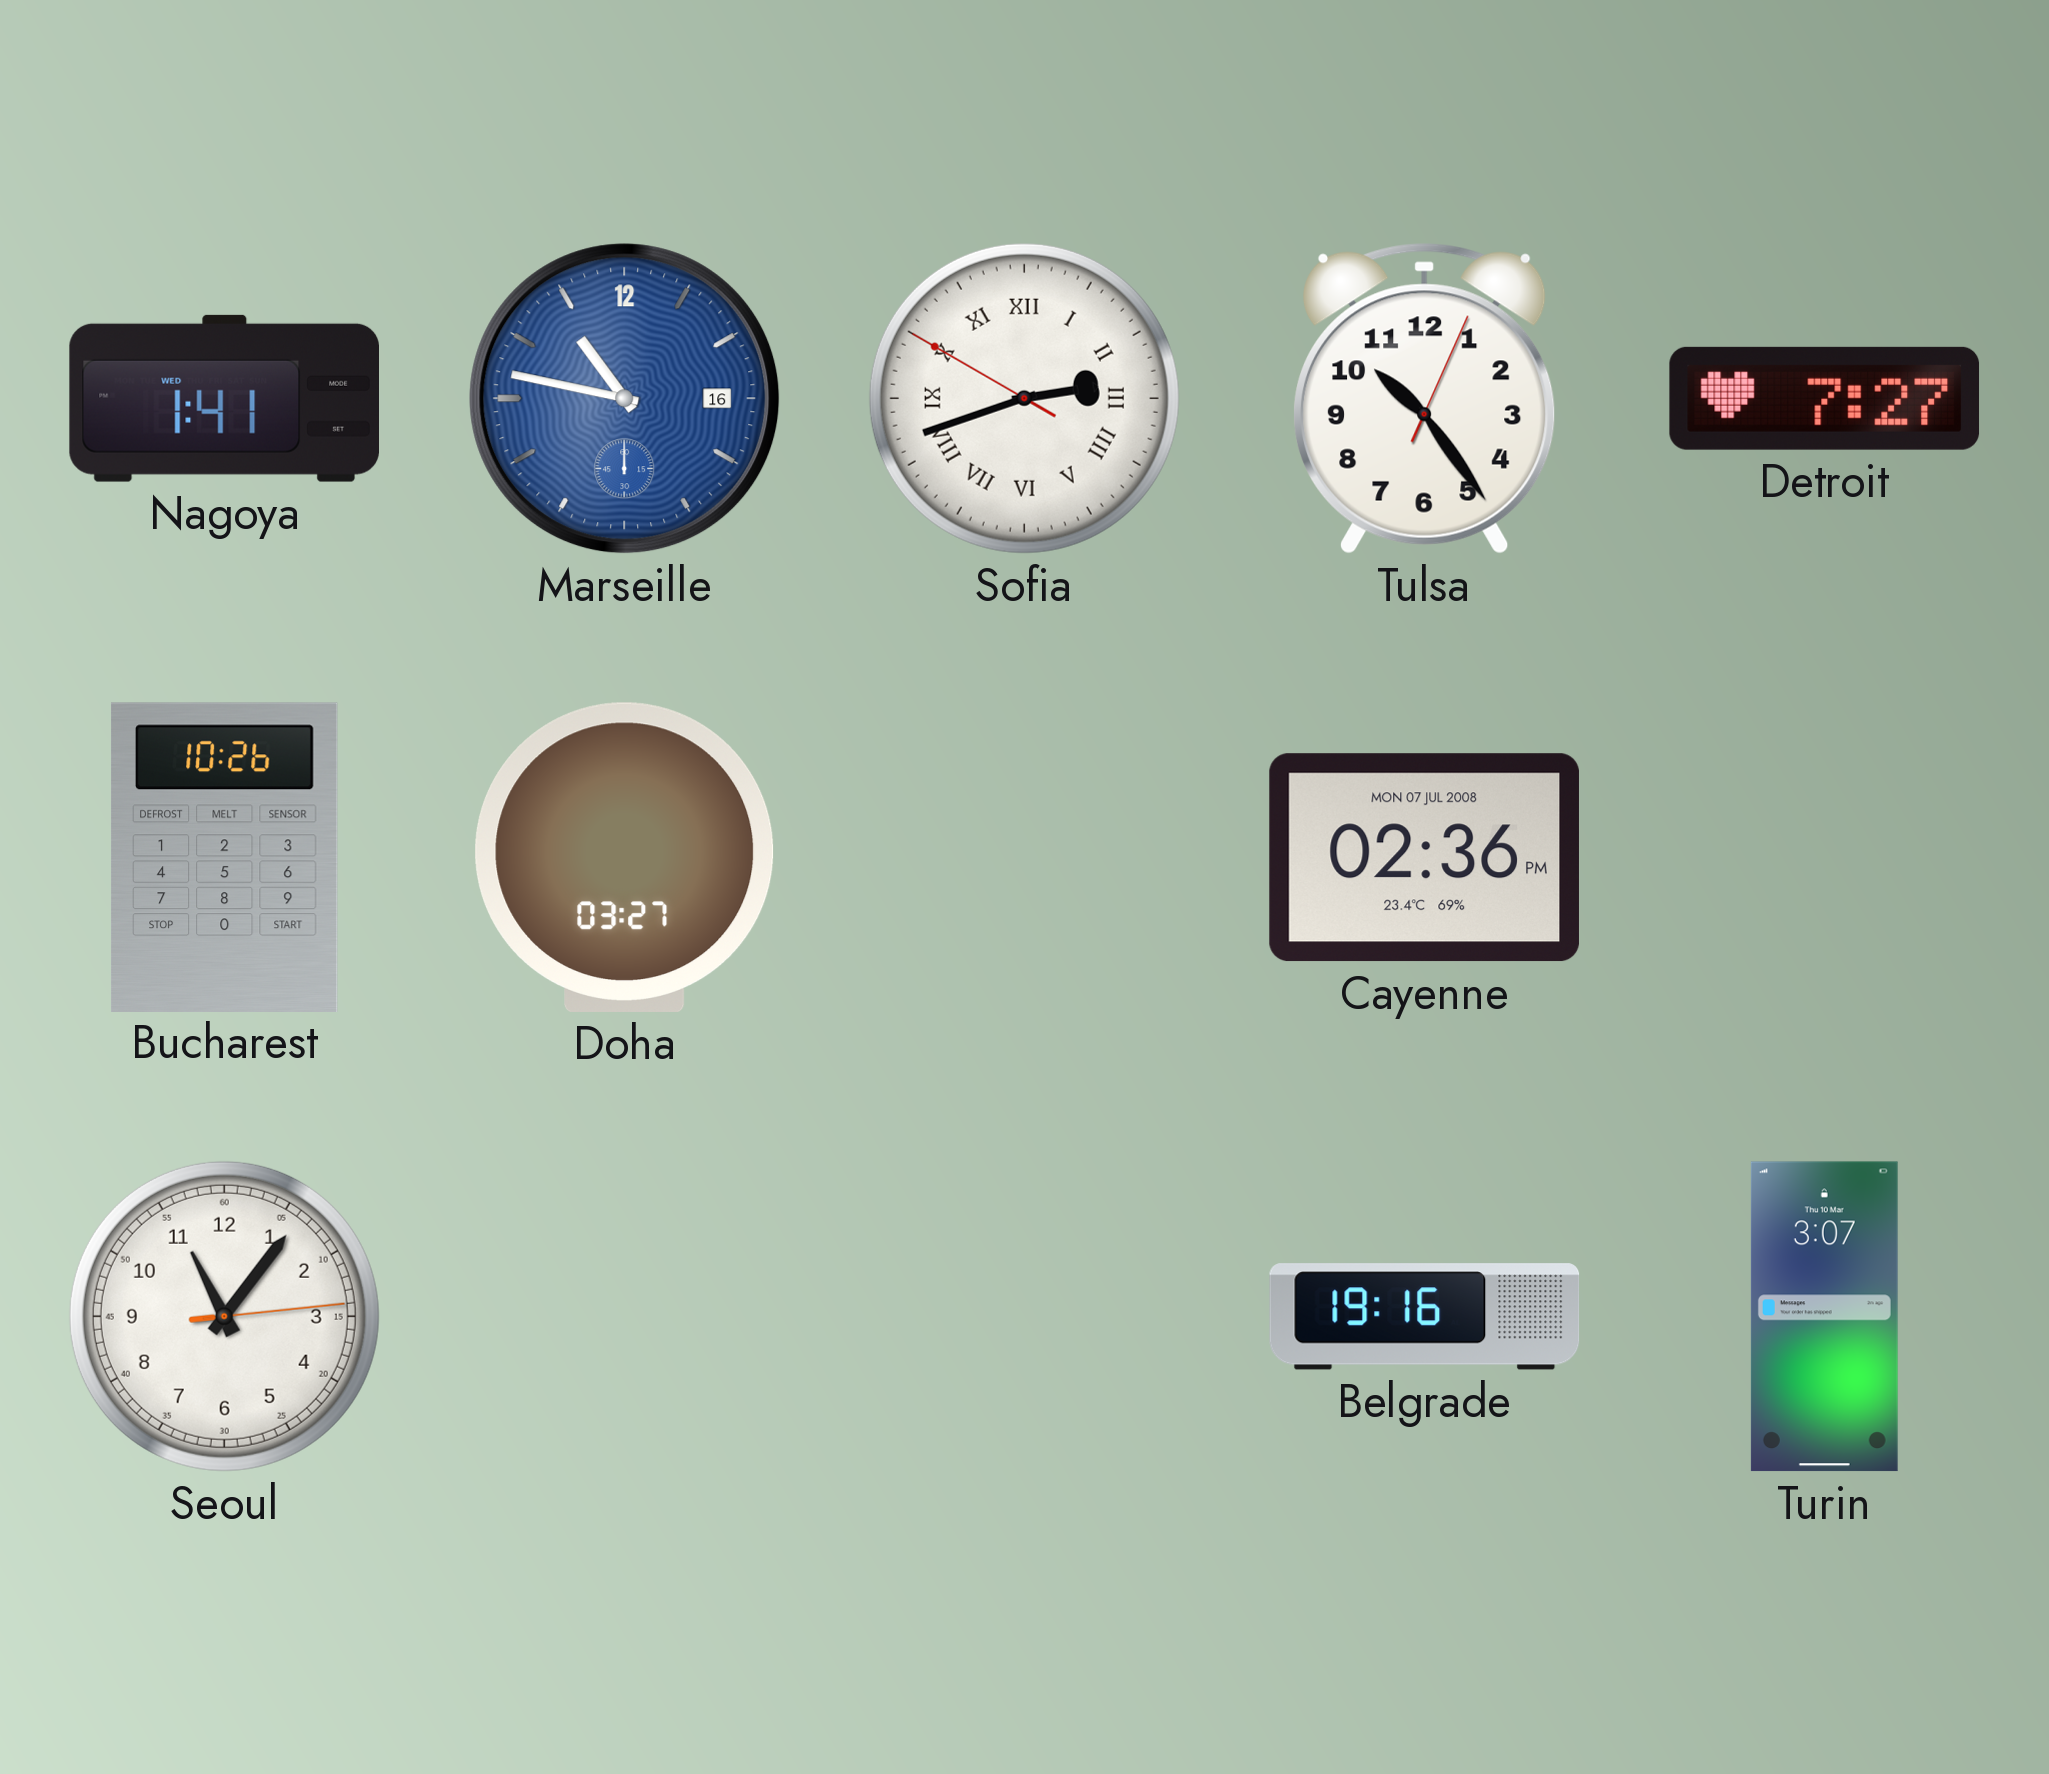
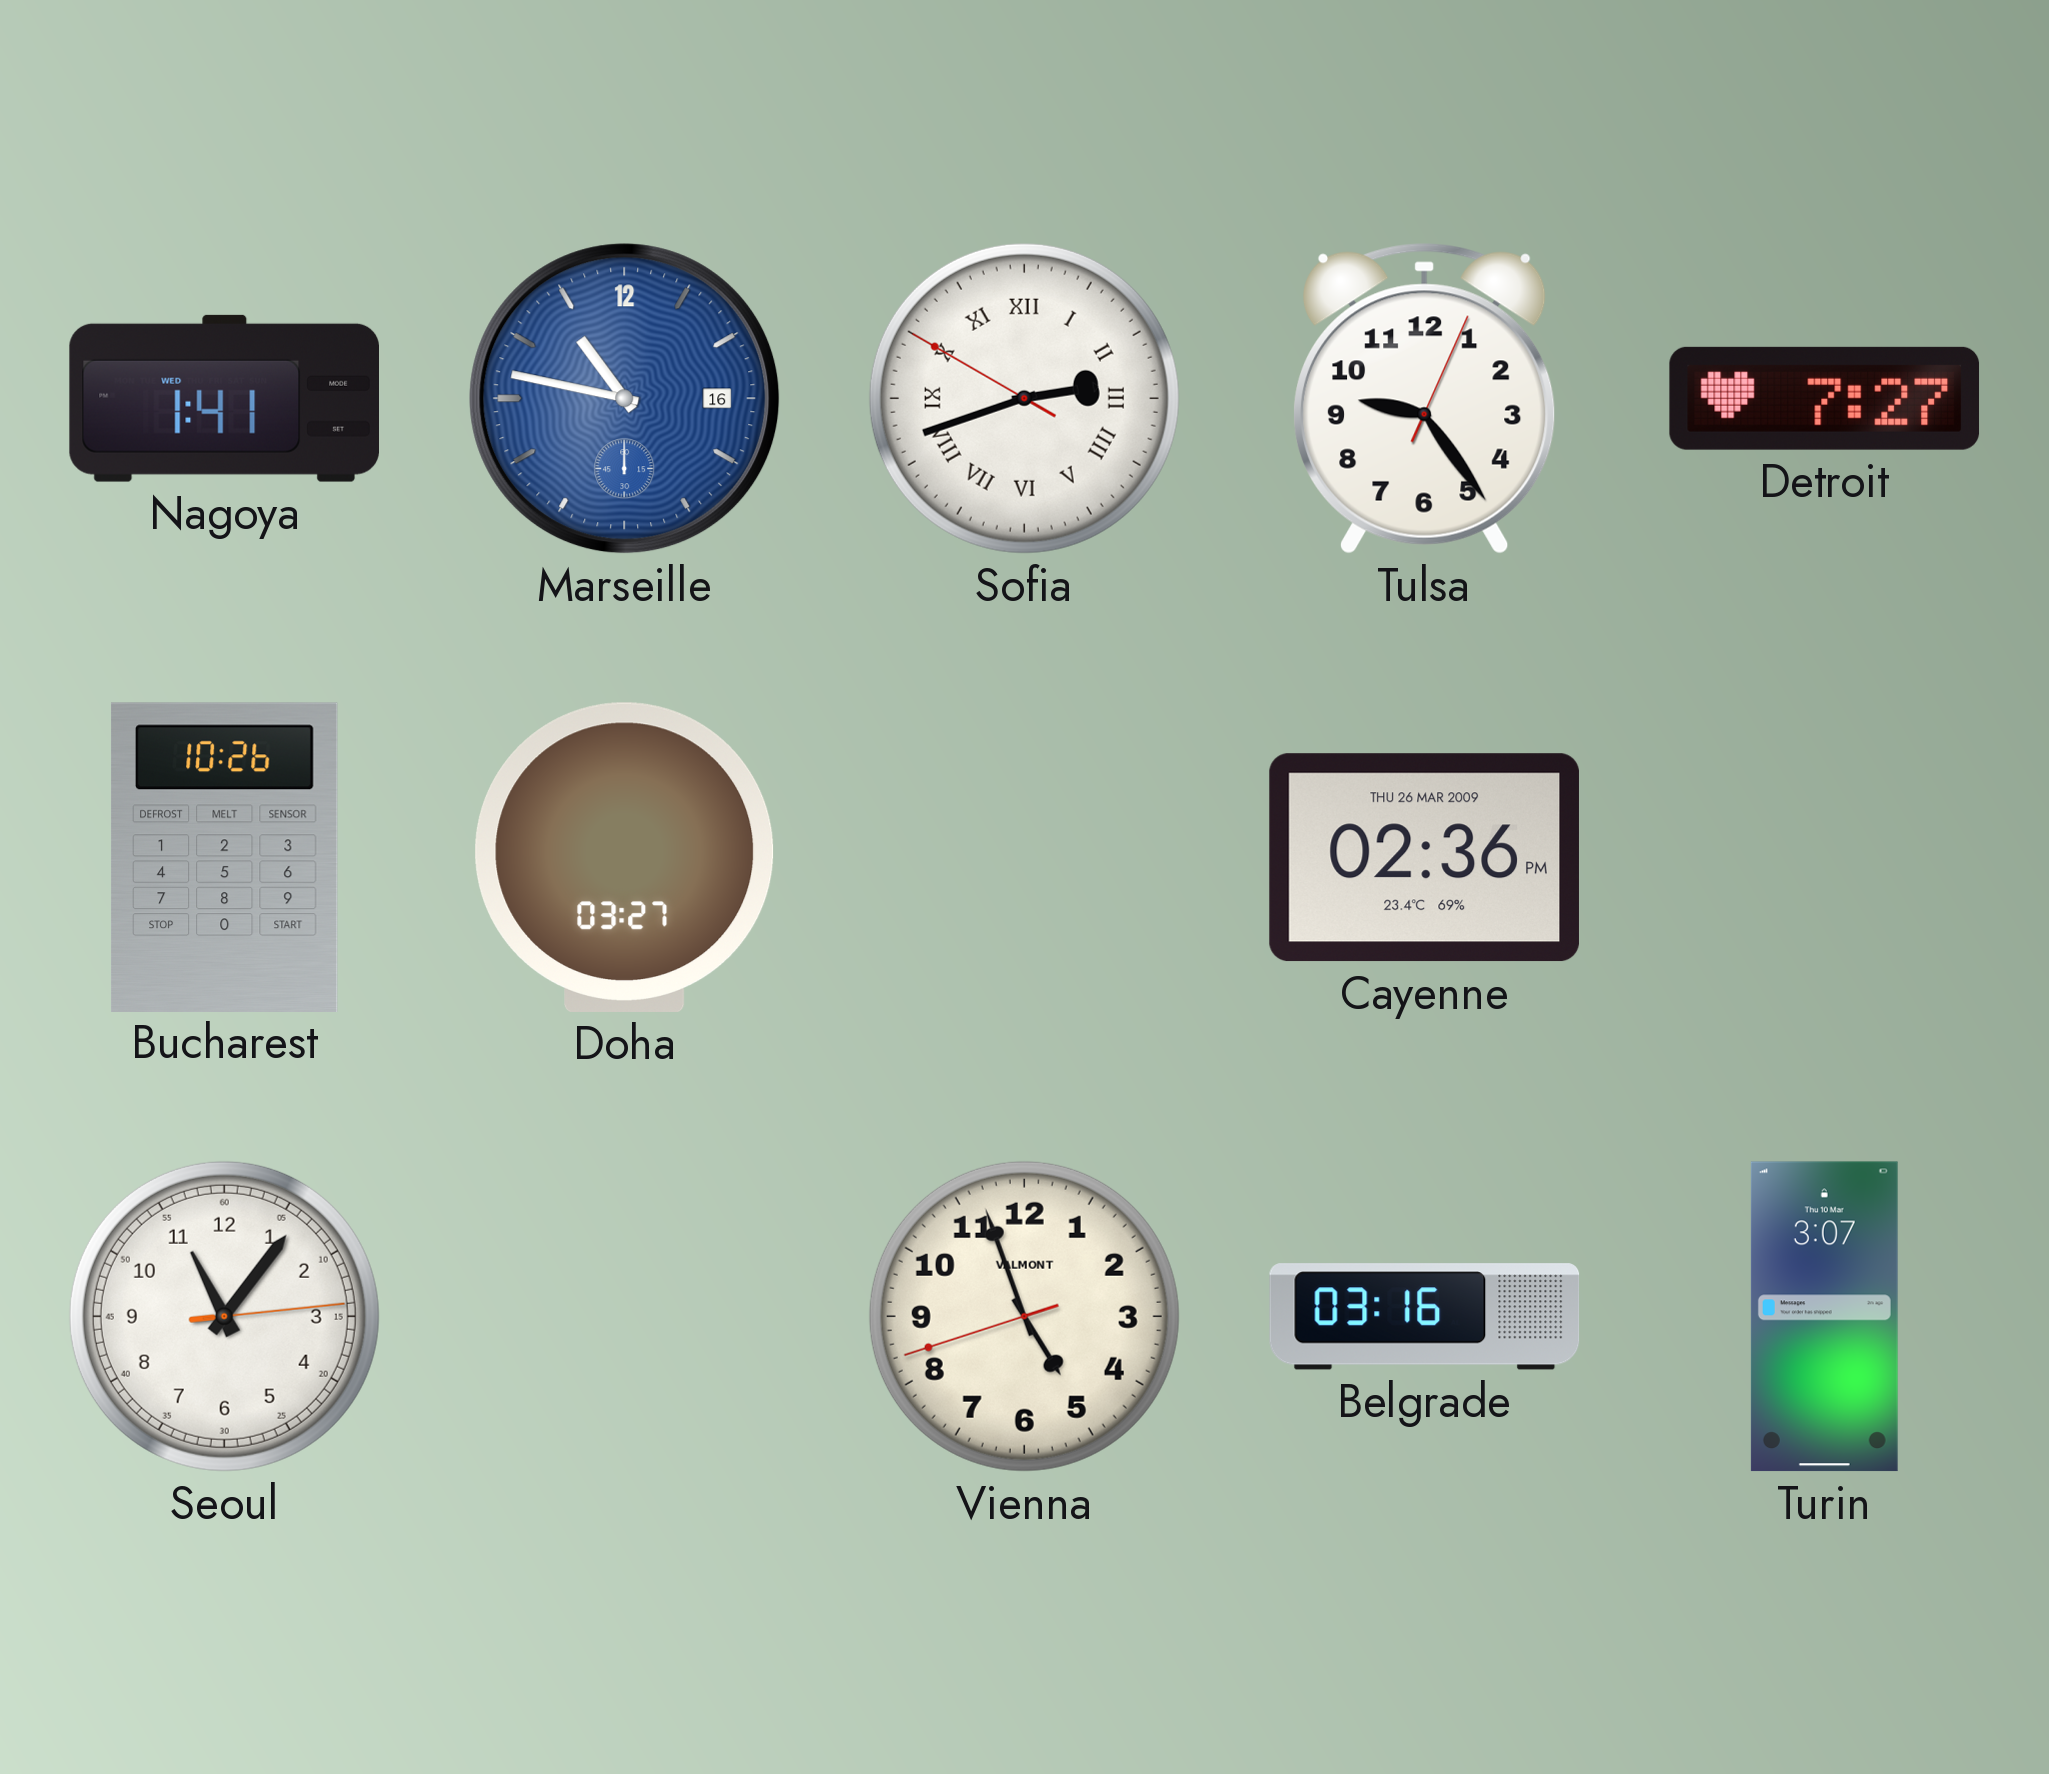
Tulsa: 10:24 -> 9:24 (1425, 399)
Cayenne date: MON 07 JUL 2008 -> THU 26 MAR 2009 (1424, 858)
Vienna: none -> 4:56 (1024, 1316)
Belgrade: 19:16 -> 03:16 (1425, 1317)
